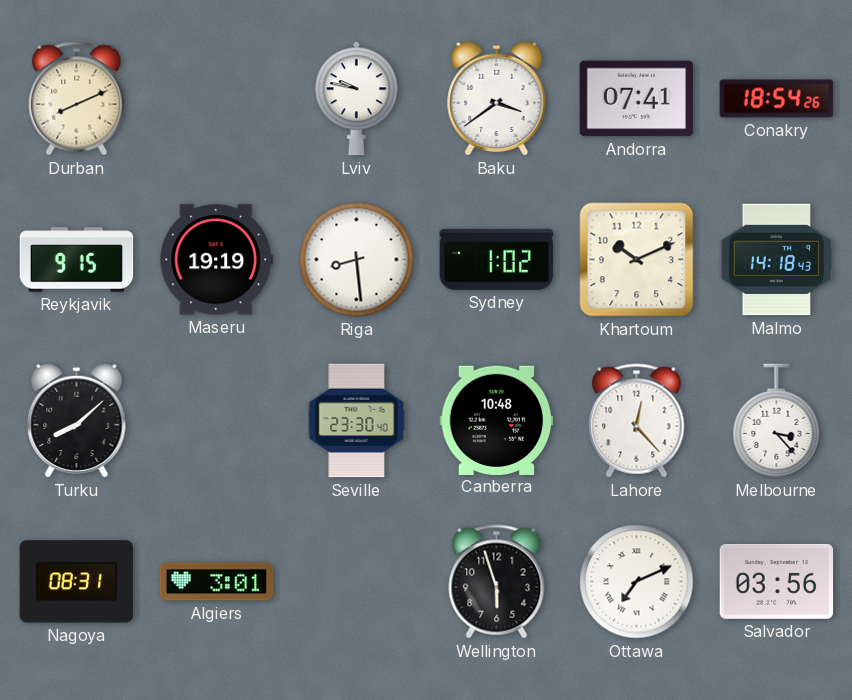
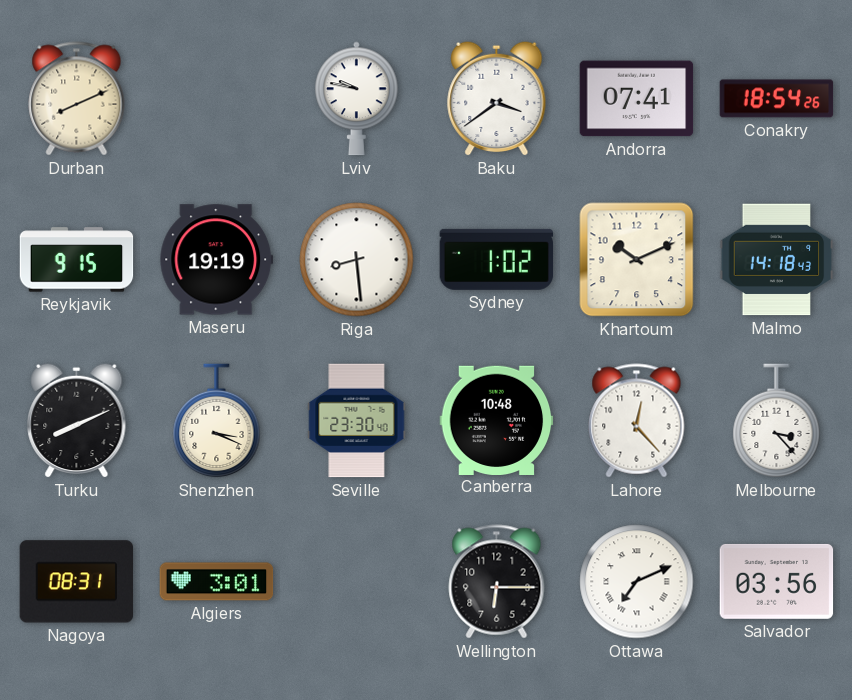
Turku: 8:08 -> 8:11 (77, 420)
Shenzhen: none -> 3:19 (217, 421)
Wellington: 5:57 -> 6:15 (497, 582)
